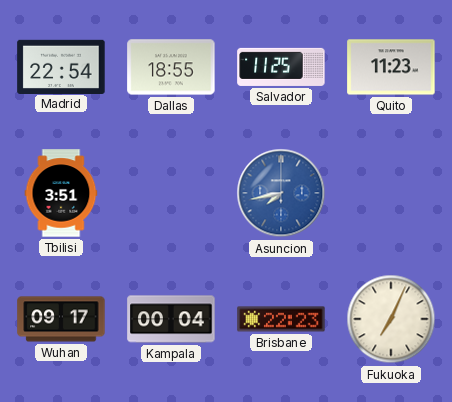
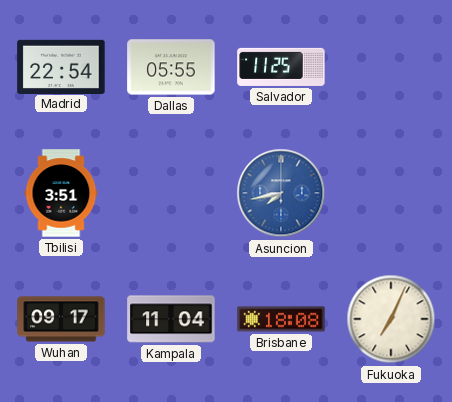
Dallas: 18:55 -> 05:55 (171, 67)
Quito: 11:23 -> none (391, 67)
Kampala: 00:04 -> 11:04 (171, 319)
Brisbane: 22:23 -> 18:08 (281, 319)
